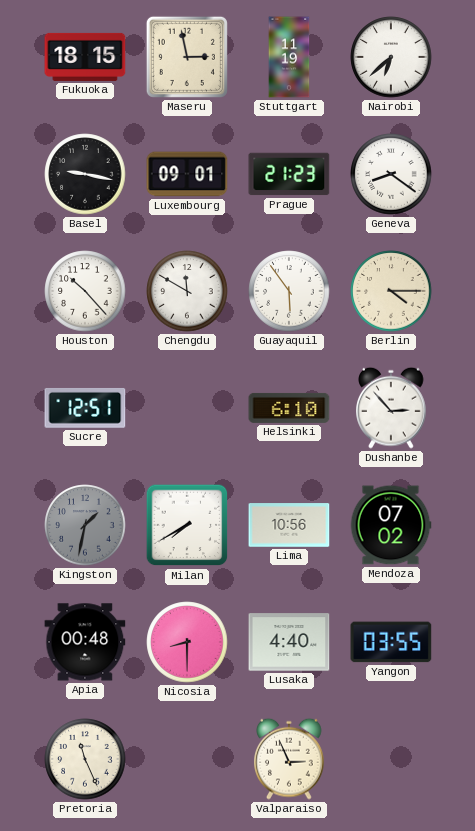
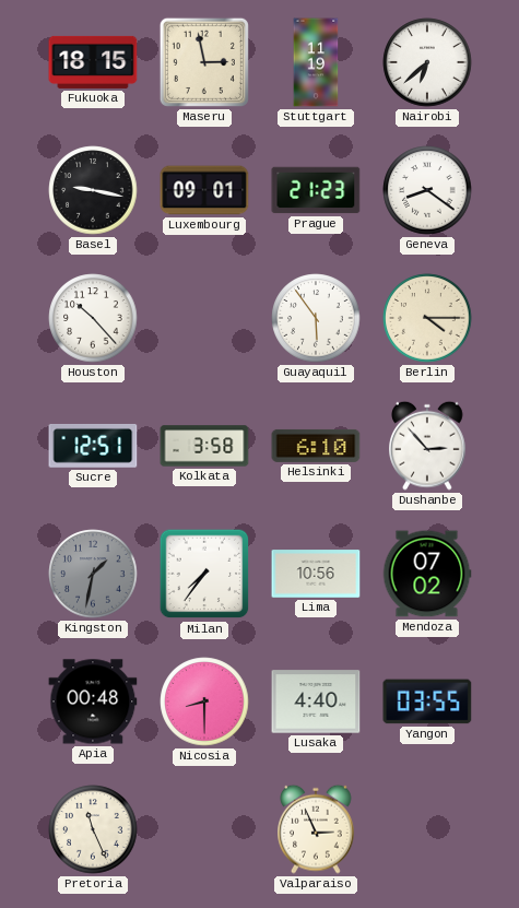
Chengdu: 11:50 -> none (187, 291)
Kolkata: none -> 3:58 (204, 446)
Milan: 7:40 -> 7:36 (204, 574)
